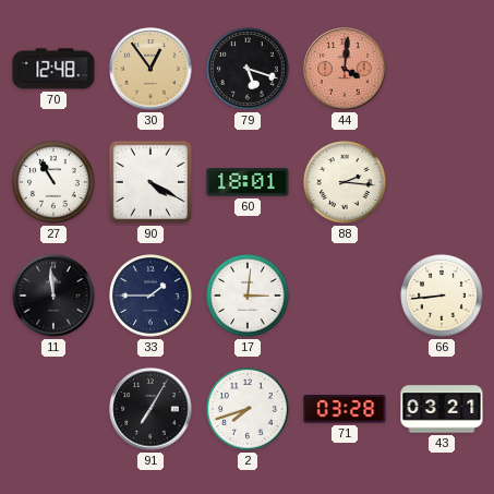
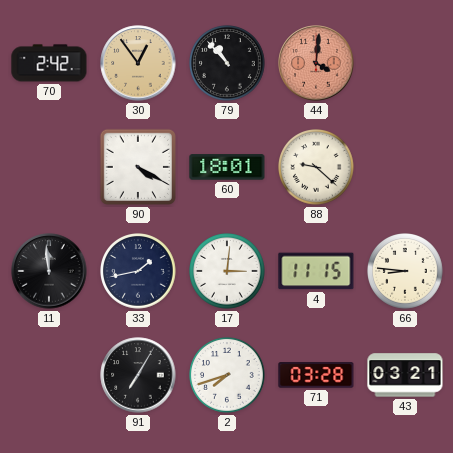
70: 12:48 -> 2:42 (49, 63)
79: 5:18 -> 10:53 (228, 64)
27: 10:55 -> none (55, 183)
88: 2:16 -> 9:22 (317, 168)
33: 1:45 -> 1:43 (139, 272)
4: none -> 11:15 (316, 271)
66: 8:44 -> 8:46 (406, 272)
